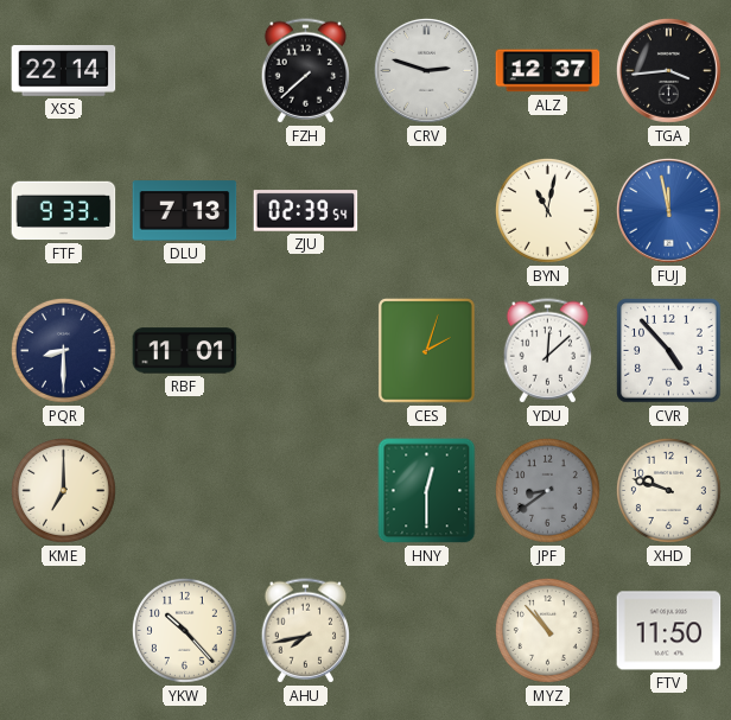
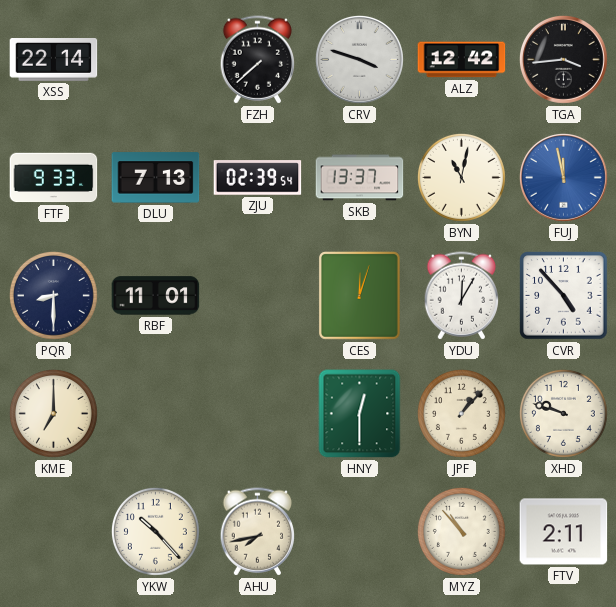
CRV: 2:48 -> 3:48 (359, 59)
ALZ: 12:37 -> 12:42 (462, 60)
SKB: none -> 13:37 (360, 178)
CES: 2:03 -> 12:03 (359, 295)
YDU: 12:08 -> 12:05 (462, 296)
JPF: 8:39 -> 1:07 (461, 413)
JPF dial: grey -> cream (461, 413)
FTV: 11:50 -> 2:11 (564, 532)
